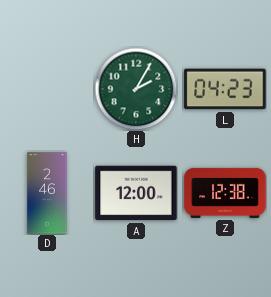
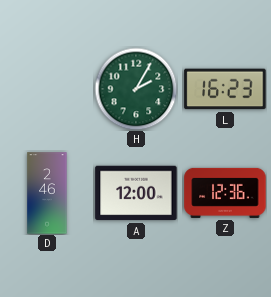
L: 04:23 -> 16:23 (225, 89)
Z: 12:38 -> 12:36 (225, 193)
